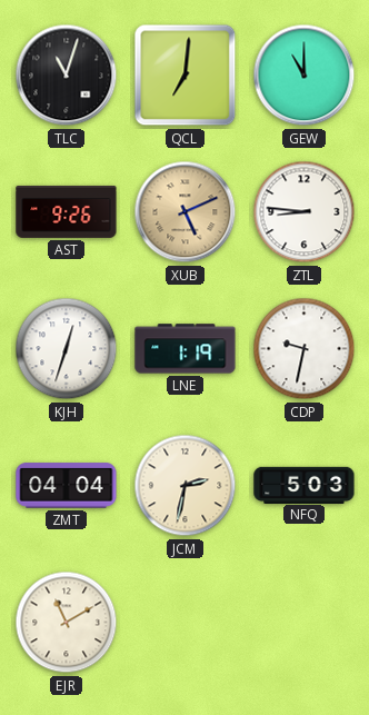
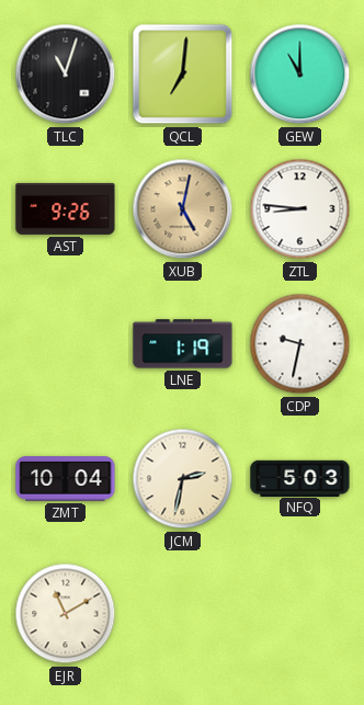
XUB: 5:11 -> 5:02 (183, 209)
KJH: 12:33 -> none (67, 349)
ZMT: 04:04 -> 10:04 (66, 479)
